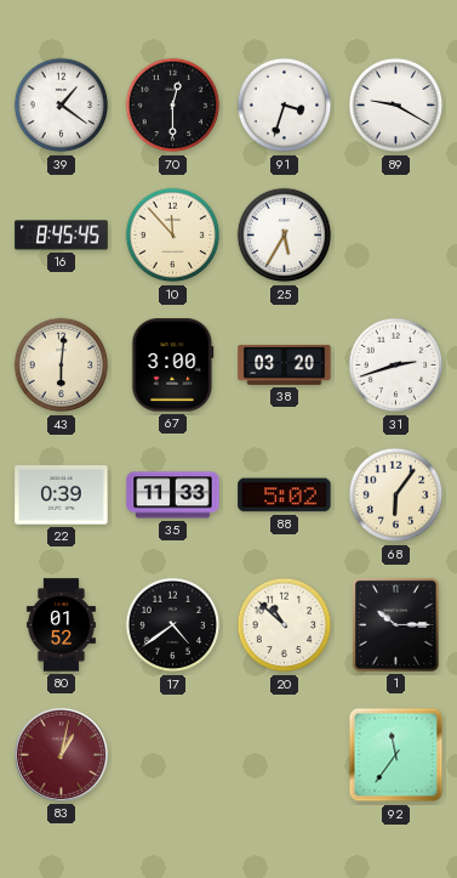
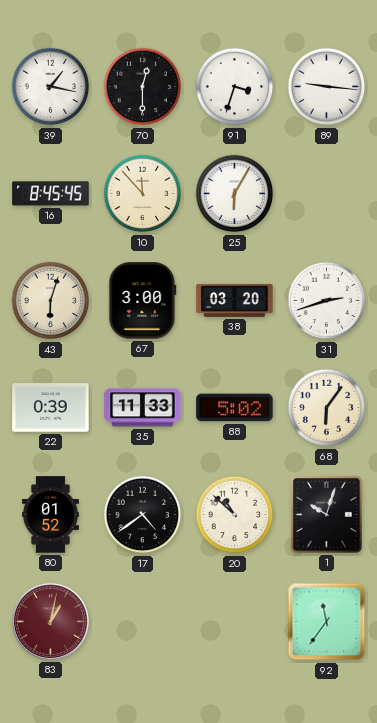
39: 1:21 -> 1:17 (51, 87)
89: 9:20 -> 9:16 (327, 87)
25: 5:35 -> 6:05 (235, 194)
43: 6:01 -> 6:03 (51, 301)
1: 10:15 -> 10:03 (326, 514)
